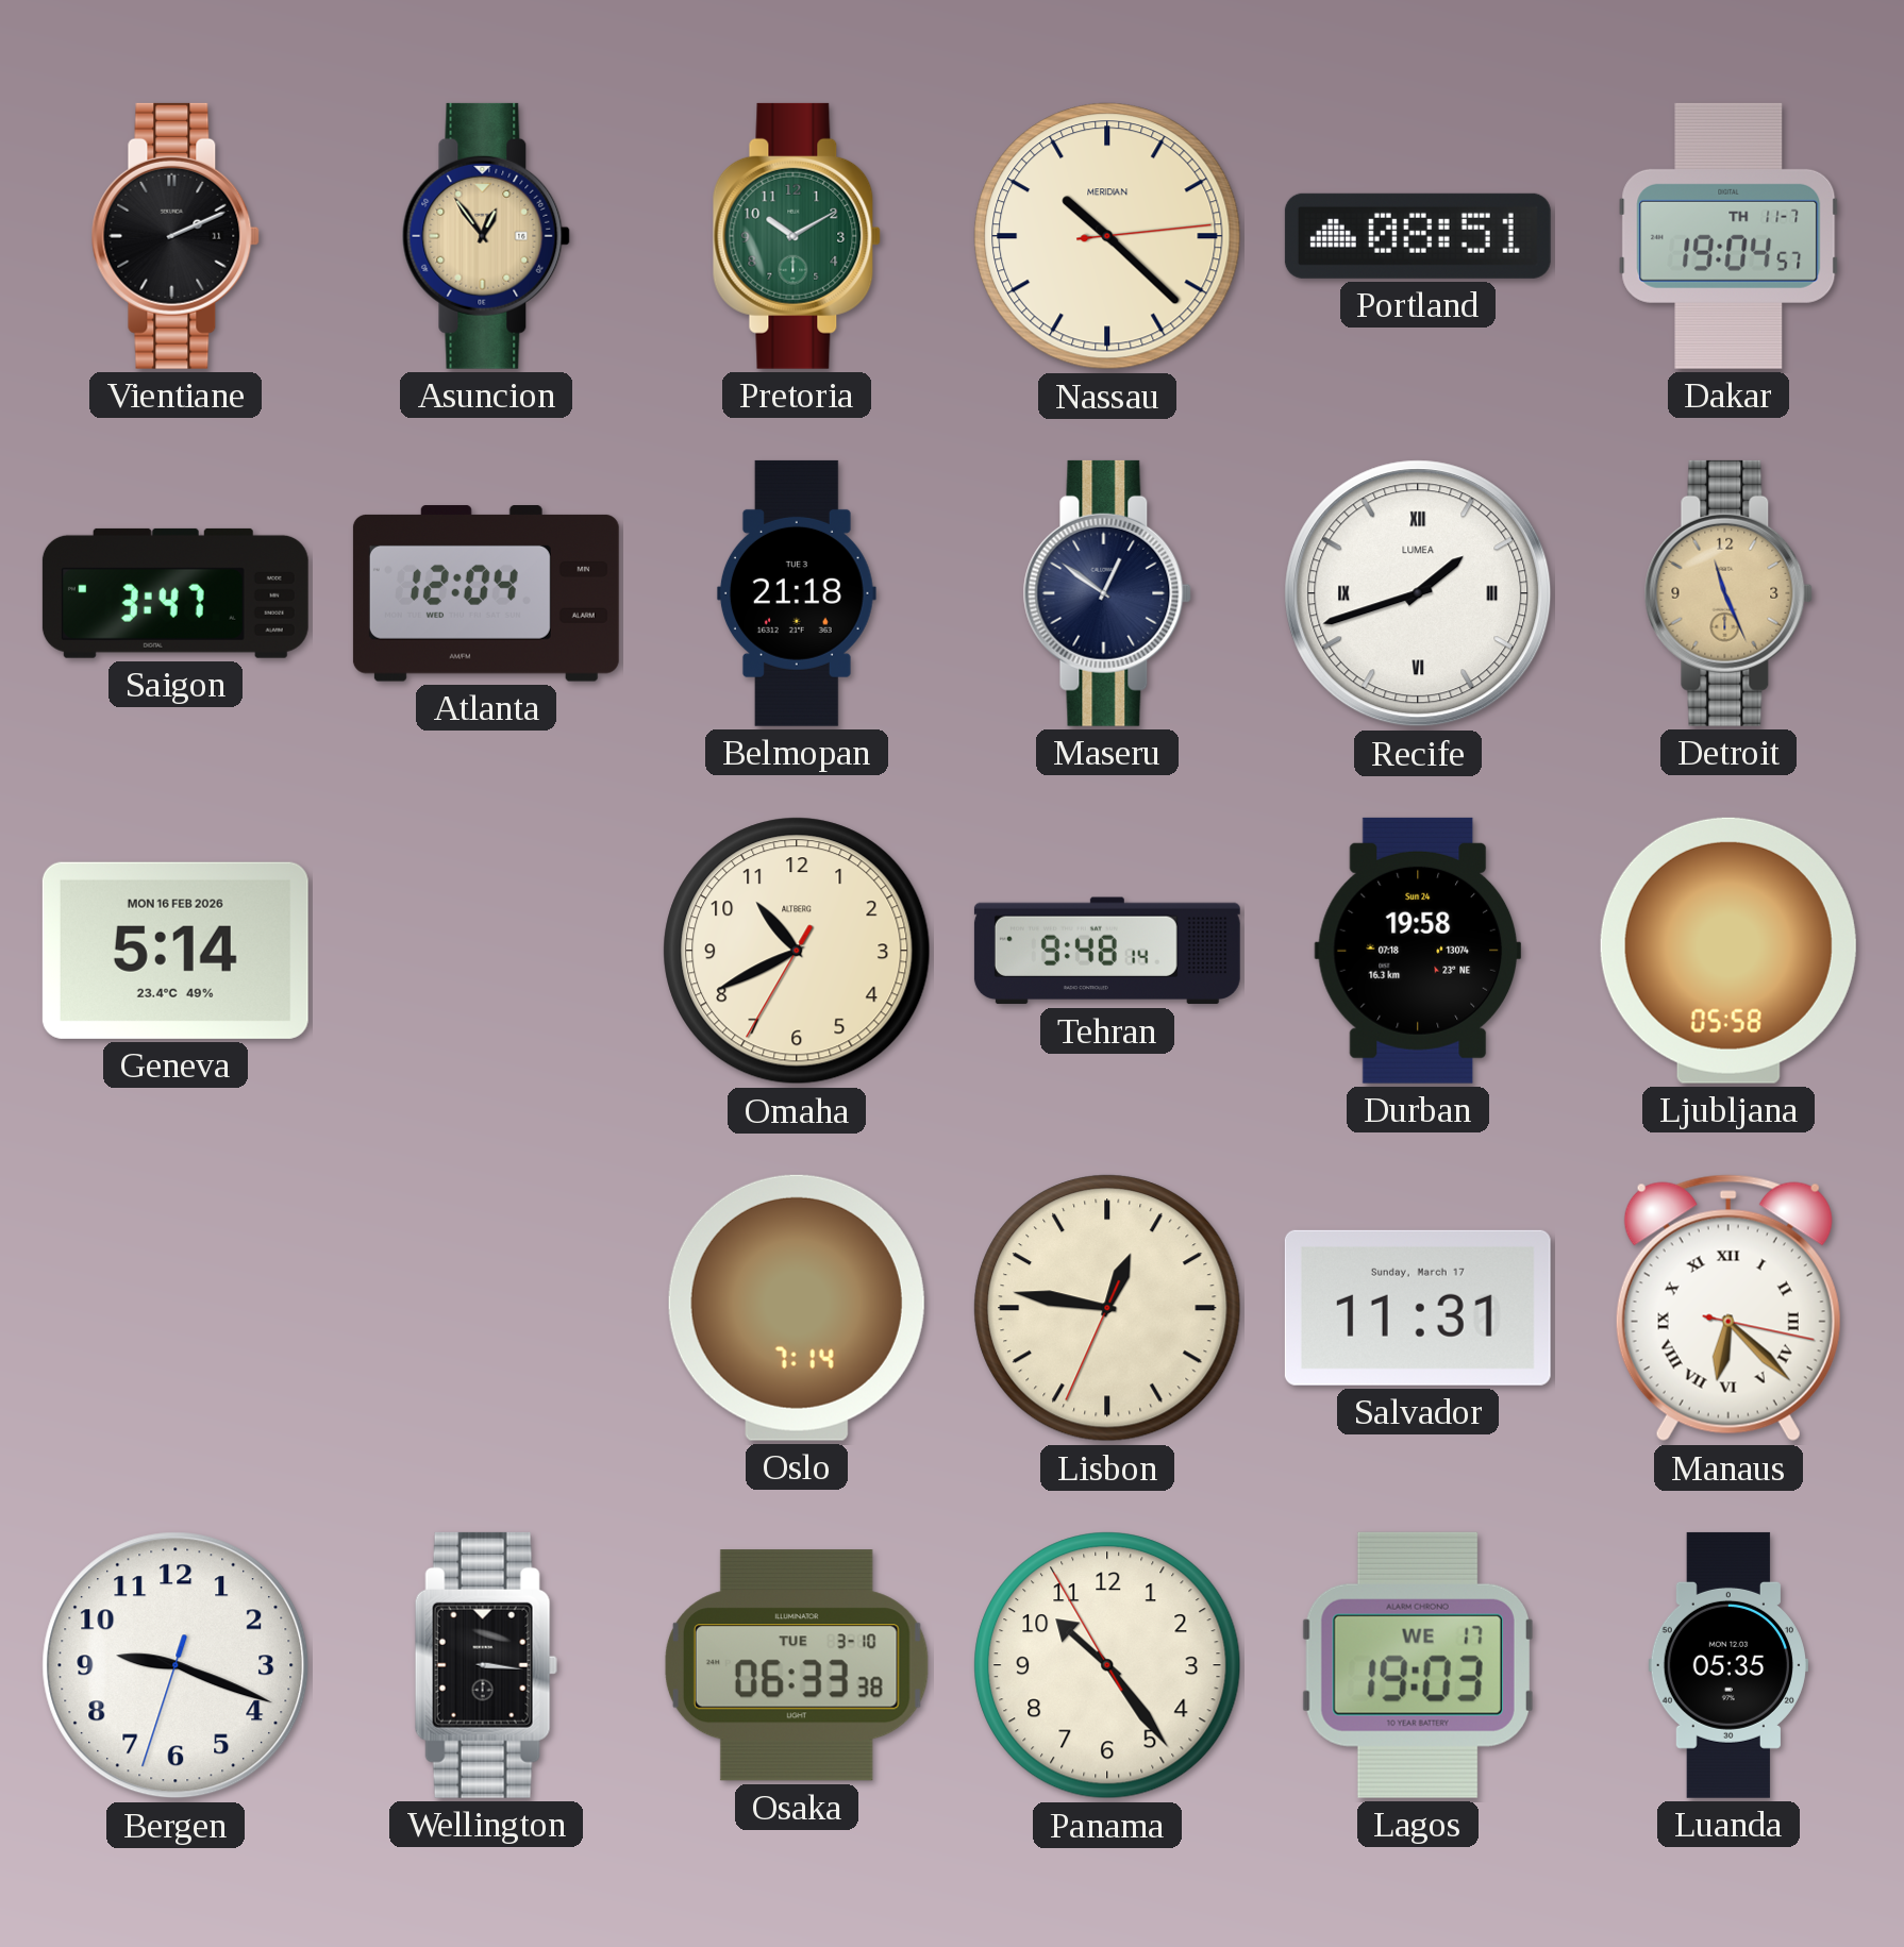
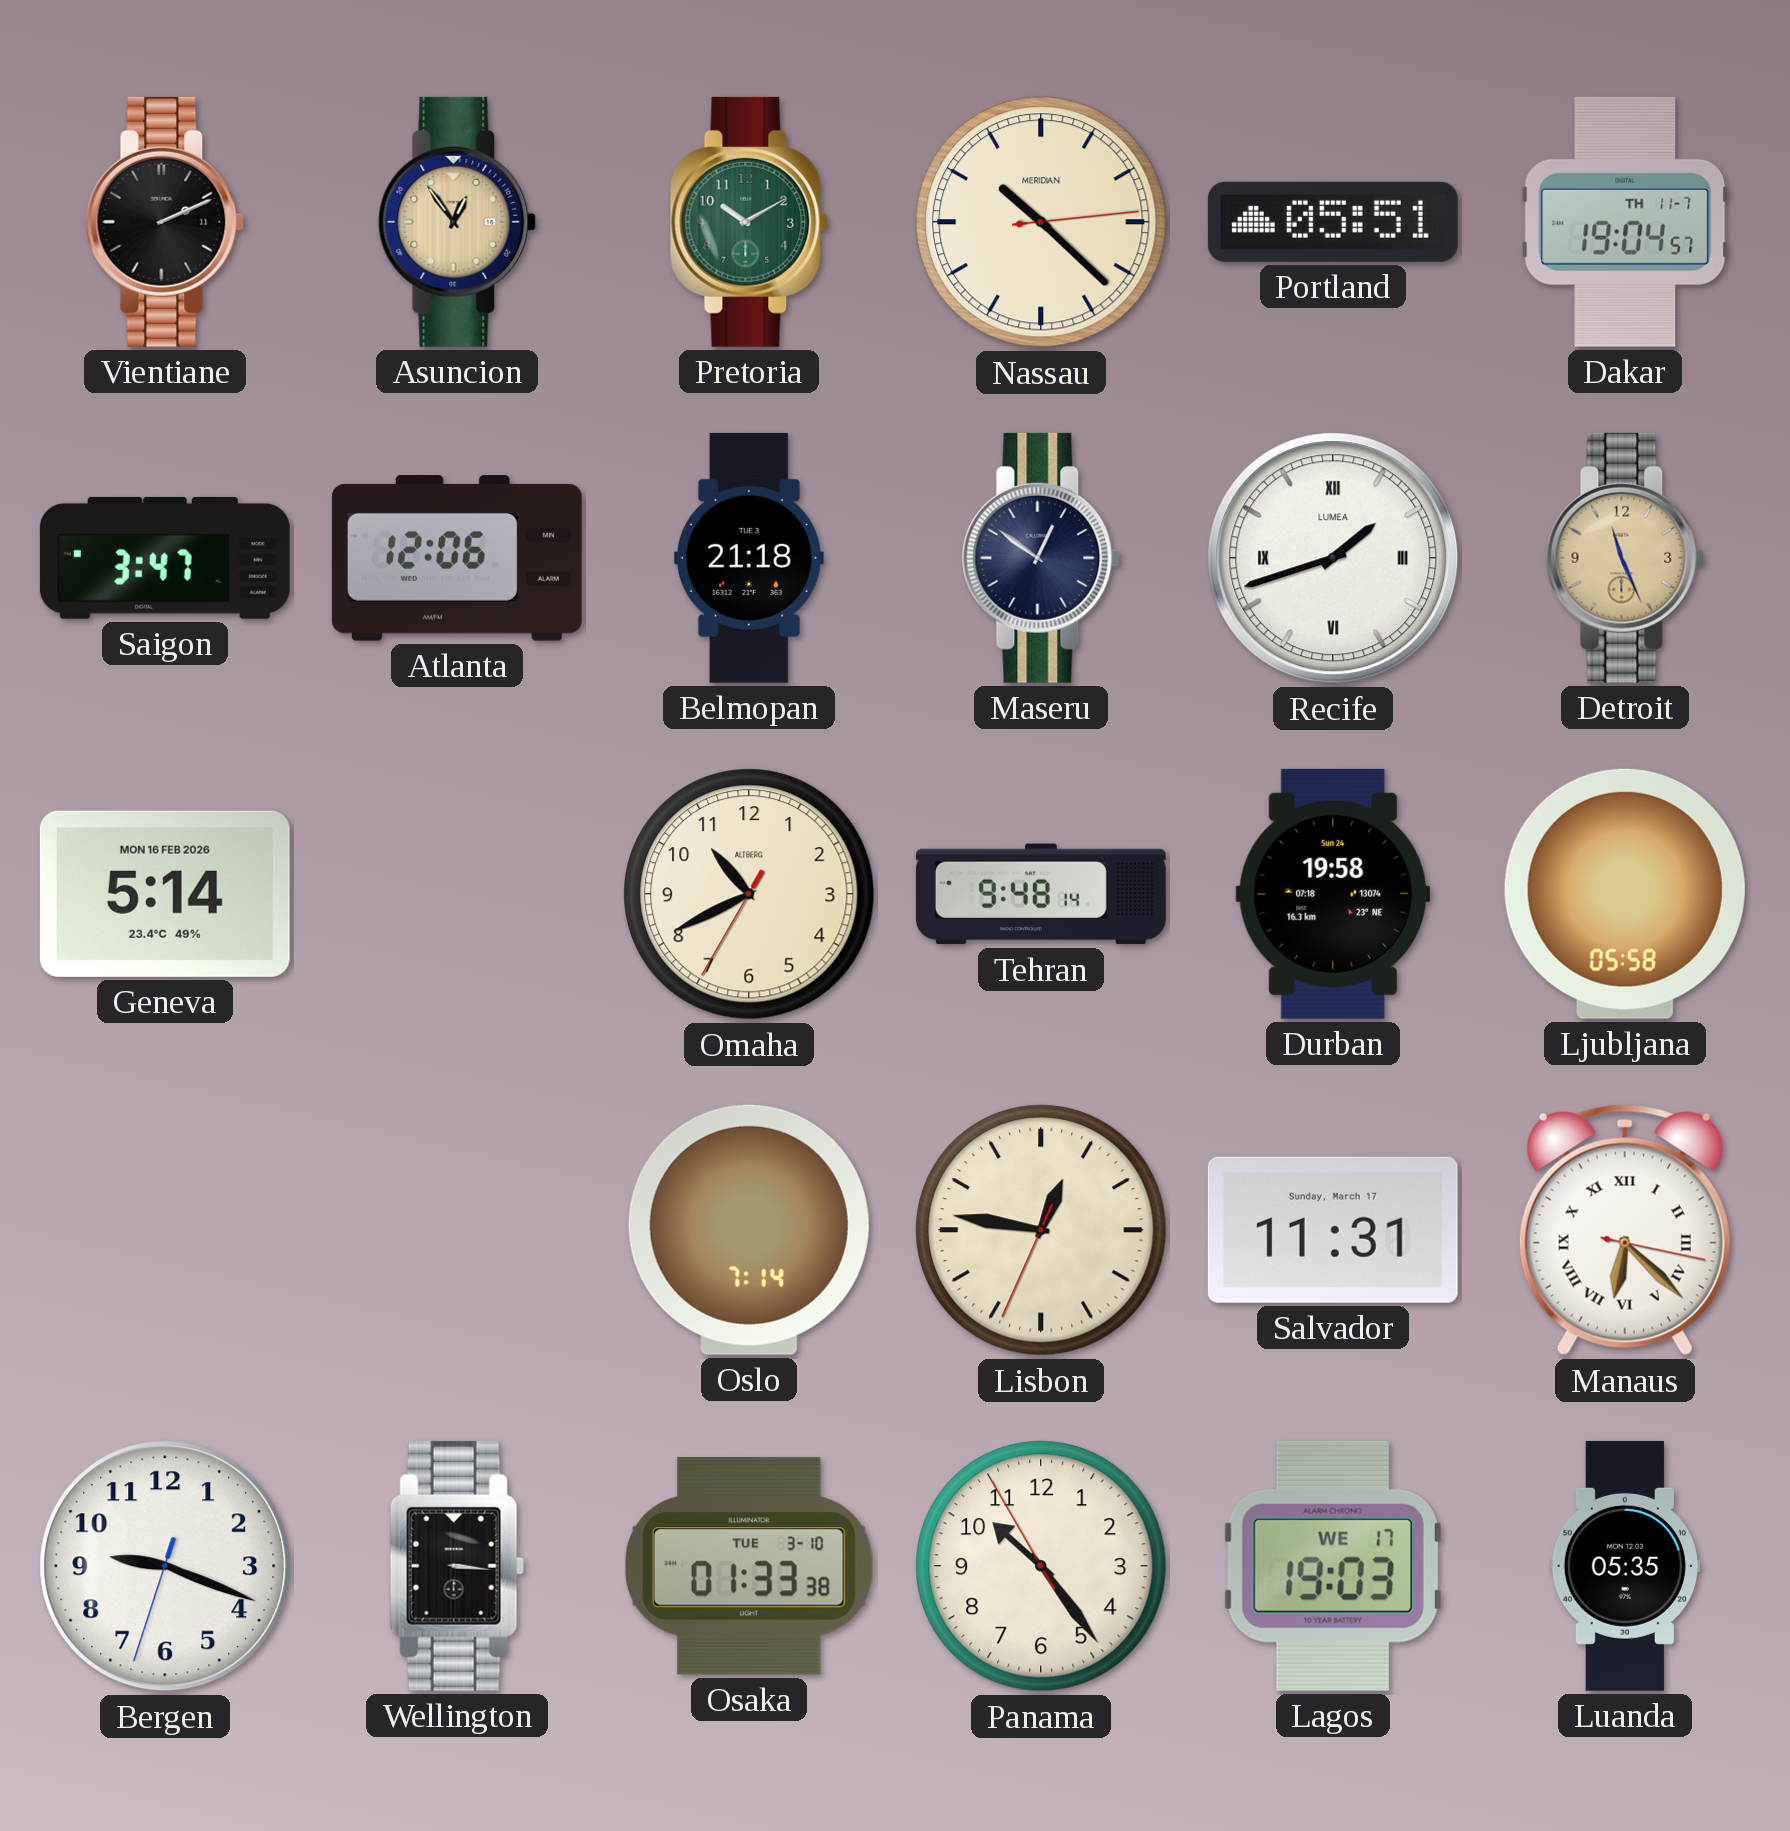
Portland: 08:51 -> 05:51 (1333, 222)
Atlanta: 12:04 -> 12:06 (457, 558)
Osaka: 06:33 -> 01:33 (749, 1566)
